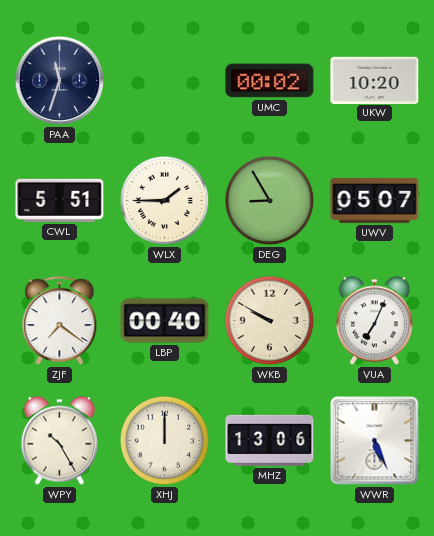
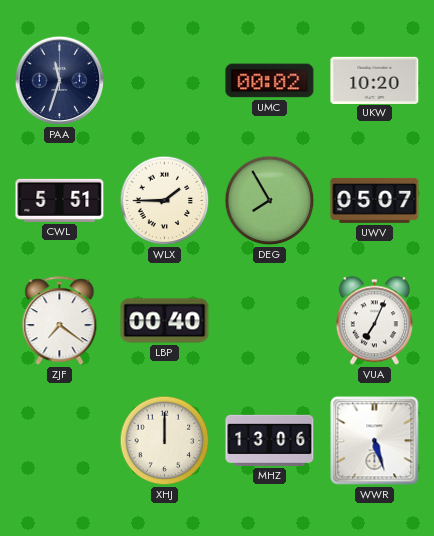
DEG: 8:55 -> 7:55 (270, 201)
WKB: 9:50 -> none (270, 321)
WPY: 10:25 -> none (59, 441)
WWR: 5:26 -> 5:27 (375, 441)
